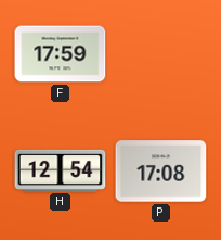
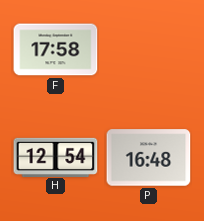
F: 17:59 -> 17:58 (56, 50)
P: 17:08 -> 16:48 (149, 158)
